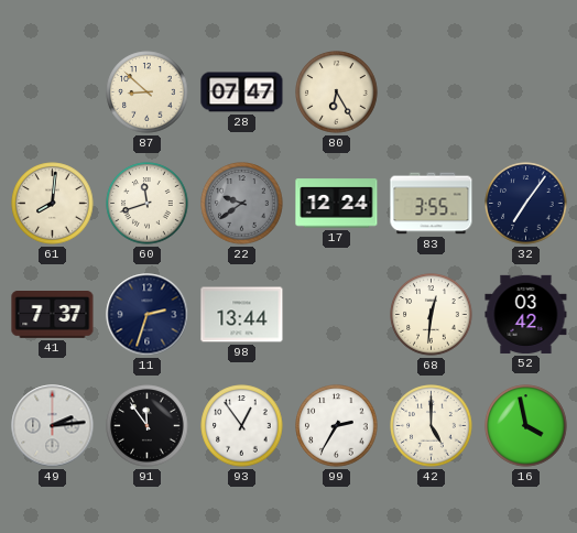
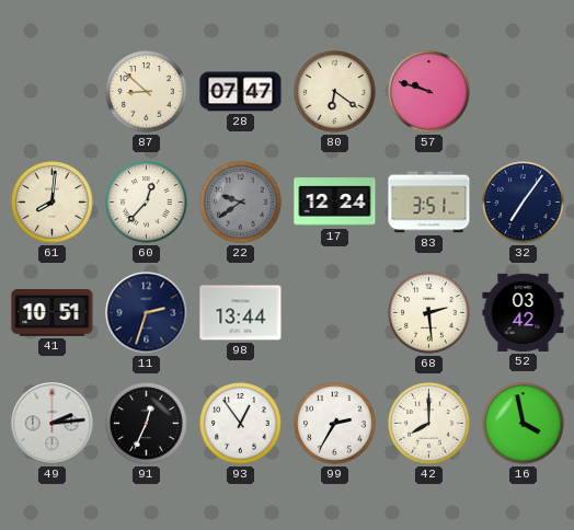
80: 6:25 -> 6:21 (335, 92)
57: none -> 9:48 (429, 92)
60: 11:42 -> 12:37 (147, 203)
83: 3:55 -> 3:51 (429, 203)
41: 7:37 -> 10:51 (53, 313)
68: 12:31 -> 2:29 (429, 313)
91: 11:54 -> 12:34 (147, 424)
42: 5:00 -> 8:00 (429, 424)
